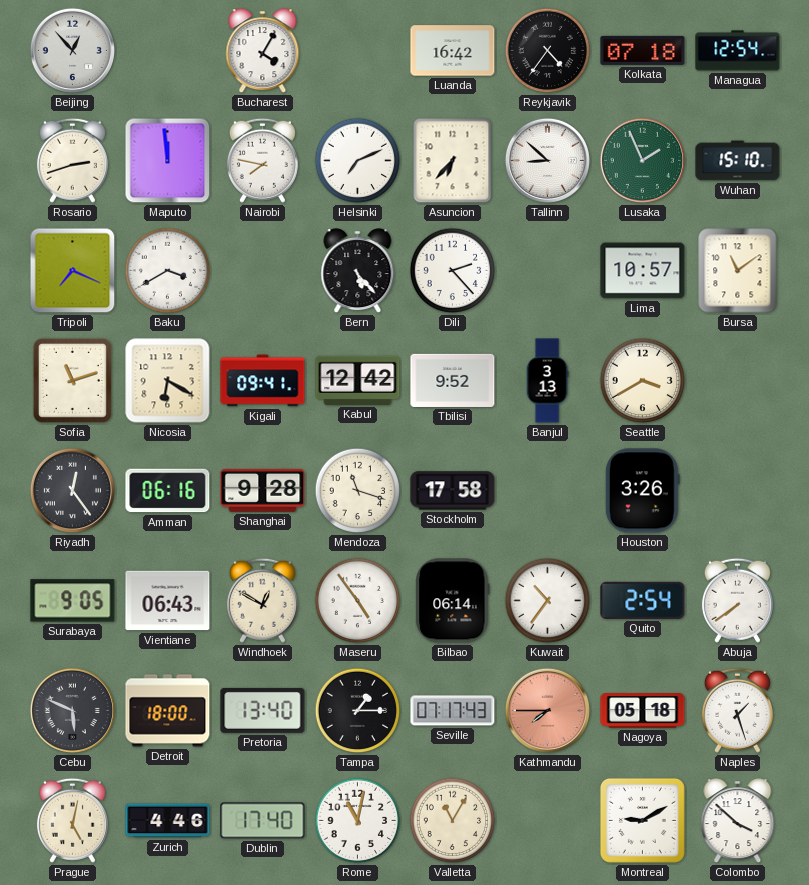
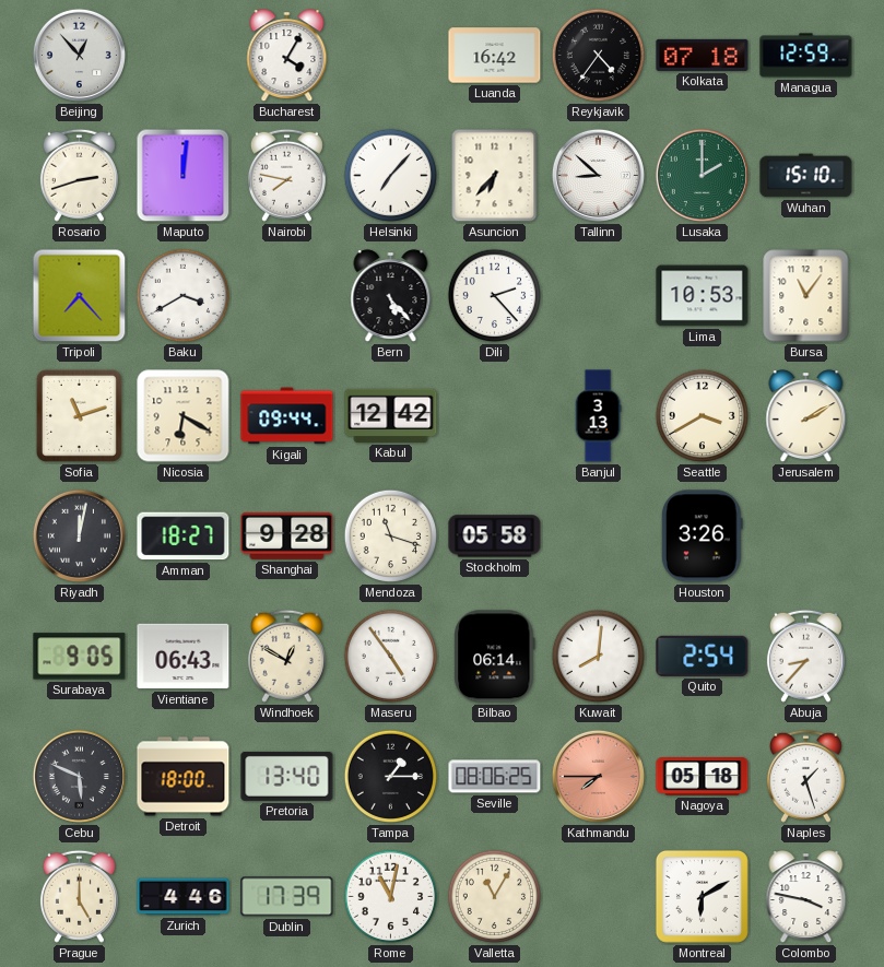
Managua: 12:54 -> 12:59 (806, 56)
Maputo: 11:59 -> 12:01 (184, 176)
Helsinki: 7:11 -> 7:07 (391, 176)
Lusaka: 1:56 -> 2:00 (702, 175)
Tripoli: 7:19 -> 7:23 (80, 296)
Lima: 10:57 -> 10:53 (703, 296)
Bursa: 11:09 -> 11:06 (806, 296)
Kigali: 09:41 -> 09:44 (287, 416)
Tbilisi: 9:52 -> none (453, 380)
Jerusalem: none -> 2:10 (806, 416)
Riyadh: 12:24 -> 12:02 (79, 535)
Amman: 06:16 -> 18:27 (184, 536)
Stockholm: 17:58 -> 05:58 (495, 536)
Kuwait: 10:36 -> 8:01 (599, 657)
Abuja: 7:39 -> 8:37 (805, 656)
Seville: 07:17 -> 08:06 (495, 777)
Prague: 5:02 -> 5:00 (79, 896)
Dublin: 17:40 -> 17:39 (287, 897)
Montreal: 9:10 -> 6:10 (702, 896)
Colombo: 3:52 -> 3:47 (806, 897)
